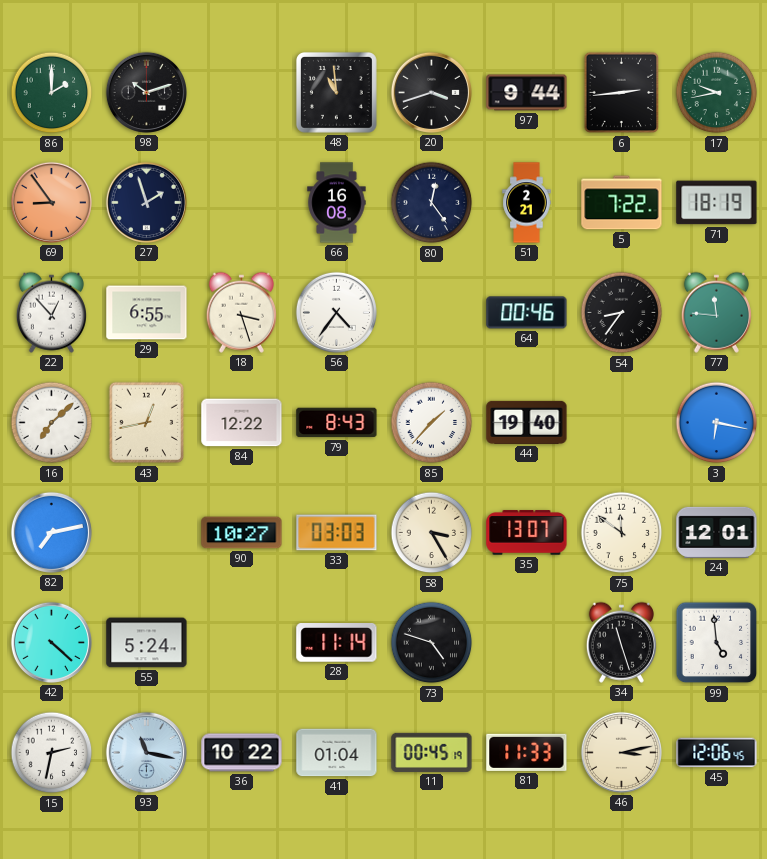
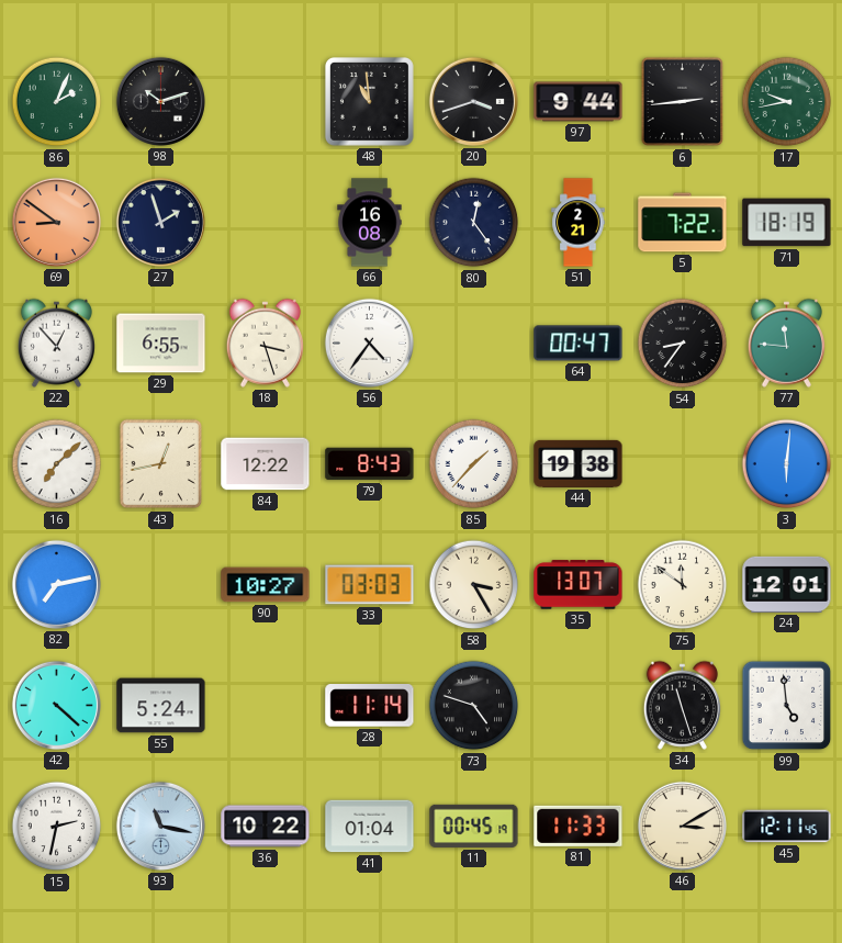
86: 2:00 -> 2:04 (57, 102)
69: 8:54 -> 8:51 (56, 222)
64: 00:46 -> 00:47 (579, 344)
44: 19:40 -> 19:38 (579, 463)
3: 6:17 -> 6:01 (787, 464)
46: 3:13 -> 3:10 (682, 826)
45: 12:06 -> 12:11 (787, 827)
